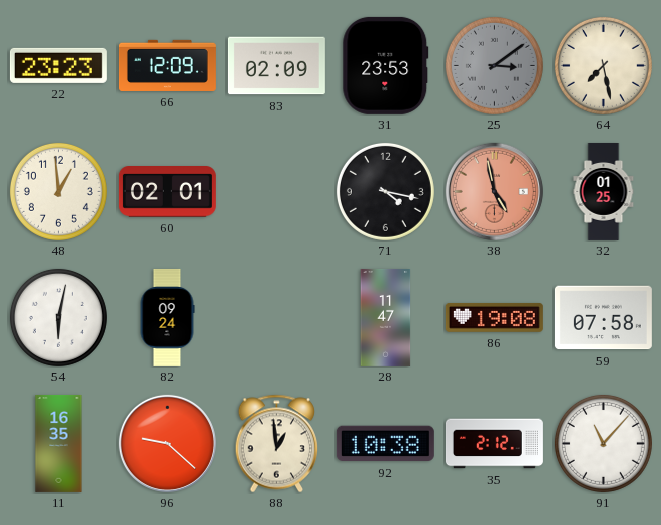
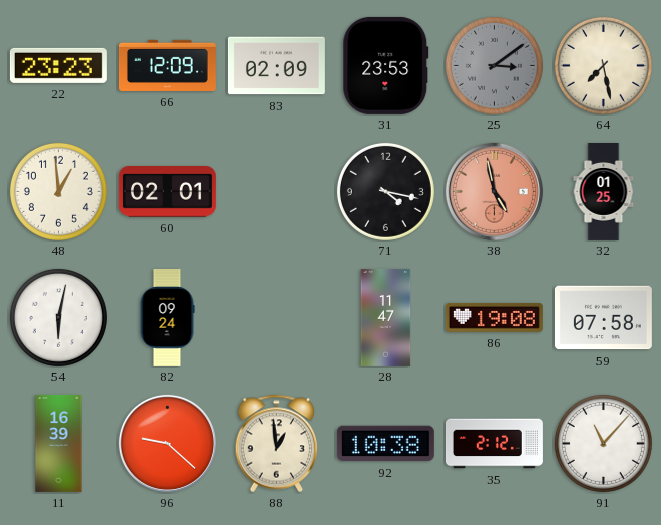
11: 16:35 -> 16:39 (59, 443)
